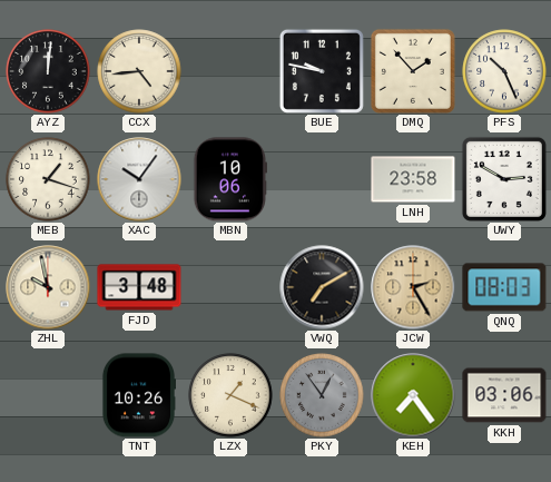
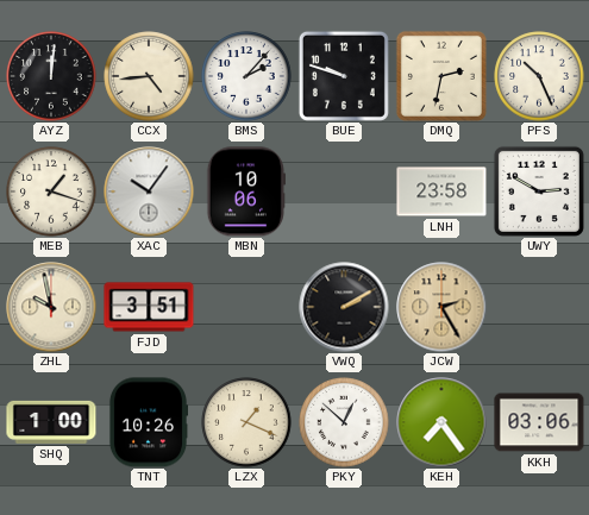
BMS: none -> 2:07 (246, 76)
BUE: 9:47 -> 9:48 (344, 76)
DMQ: 1:53 -> 2:32 (441, 76)
FJD: 3:48 -> 3:51 (149, 307)
VWQ: 7:10 -> 2:10 (344, 307)
QNQ: 08:03 -> none (504, 287)
SHQ: none -> 1:00 (51, 422)
PKY: 12:54 -> 12:52 (344, 422)
PKY dial: grey -> white (344, 422)
